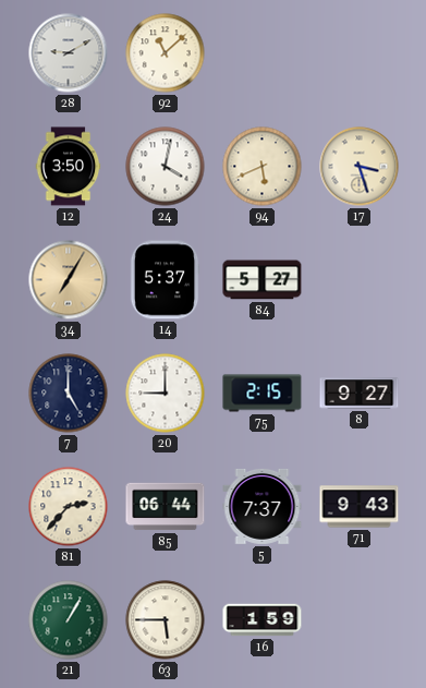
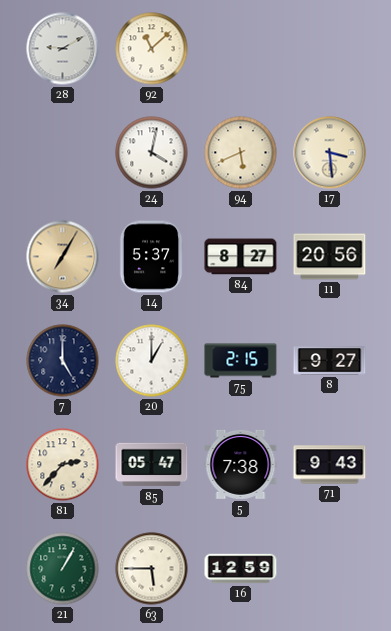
12: 3:50 -> none (69, 167)
17: 3:27 -> 3:29 (330, 153)
84: 5:27 -> 8:27 (241, 257)
11: none -> 20:56 (330, 257)
20: 9:00 -> 1:00 (152, 361)
85: 06:44 -> 05:47 (152, 465)
5: 7:37 -> 7:38 (241, 464)
16: 1:59 -> 12:59 (241, 569)
